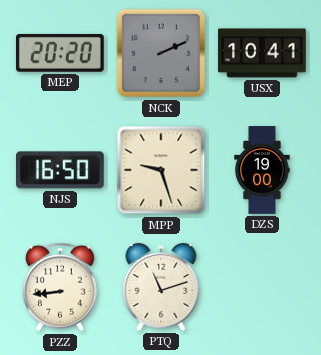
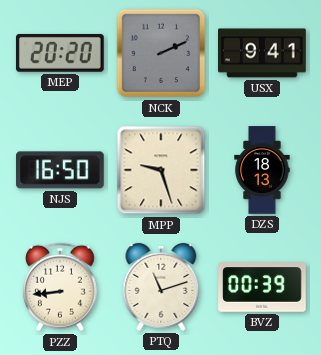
USX: 10:41 -> 9:41 (262, 53)
DZS: 19:00 -> 18:13 (262, 170)
BVZ: none -> 00:39 (262, 287)
